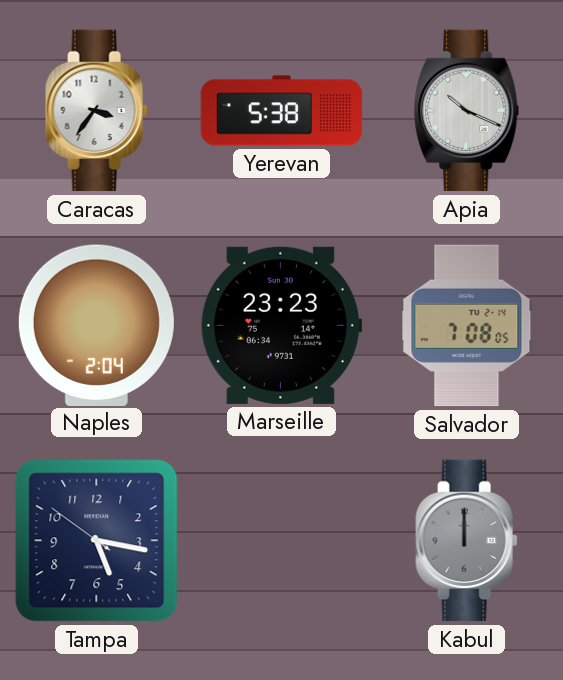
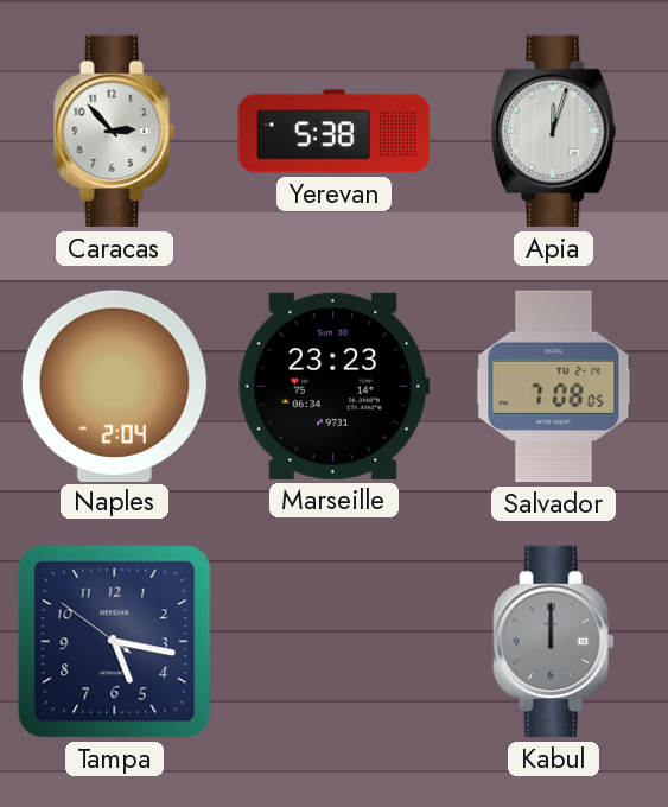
Caracas: 3:36 -> 2:53 (115, 132)
Apia: 10:19 -> 12:03 (554, 132)
